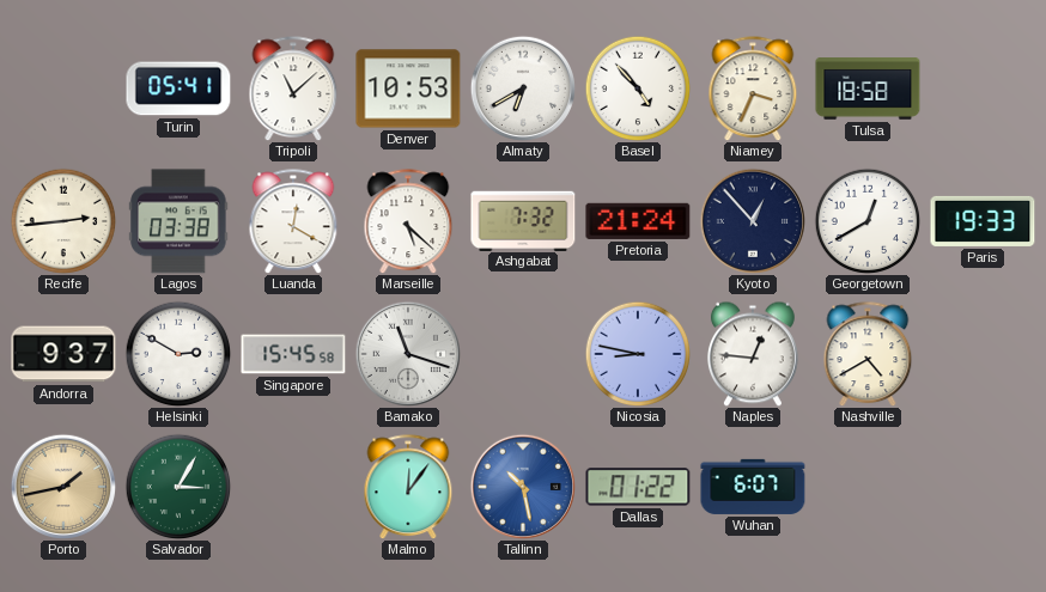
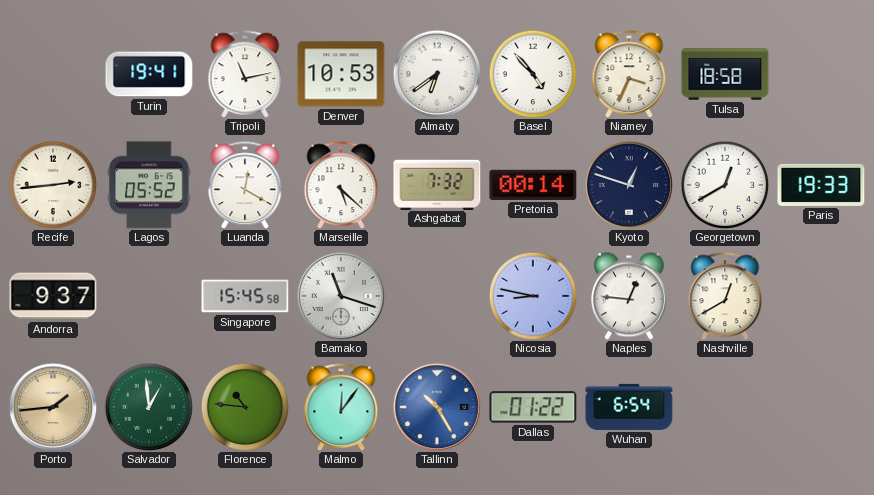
Turin: 05:41 -> 19:41 (149, 74)
Tripoli: 11:08 -> 11:13 (245, 74)
Almaty: 6:40 -> 6:39 (436, 73)
Lagos: 03:38 -> 05:52 (149, 185)
Pretoria: 21:24 -> 00:14 (533, 185)
Kyoto: 12:53 -> 12:48 (628, 184)
Helsinki: 2:50 -> none (178, 354)
Nashville: 4:40 -> 12:40 (725, 296)
Porto: 1:43 -> 1:44 (52, 406)
Salvador: 3:05 -> 12:59 (149, 407)
Florence: none -> 10:46 (245, 407)
Tallinn: 10:28 -> 10:25 (436, 406)
Wuhan: 6:07 -> 6:54 (629, 407)
